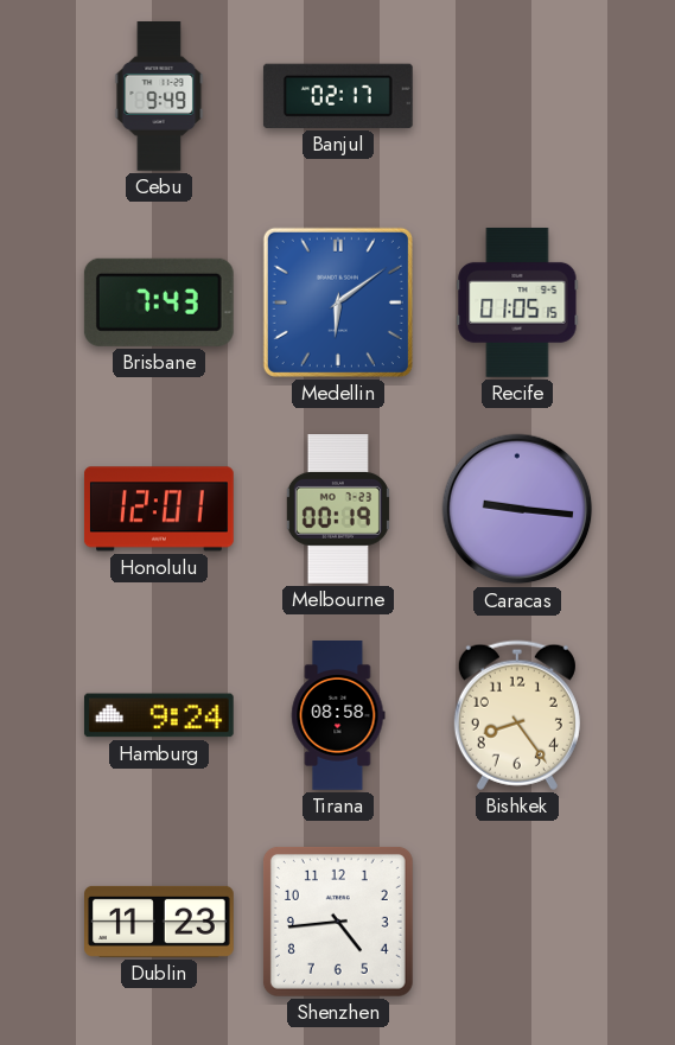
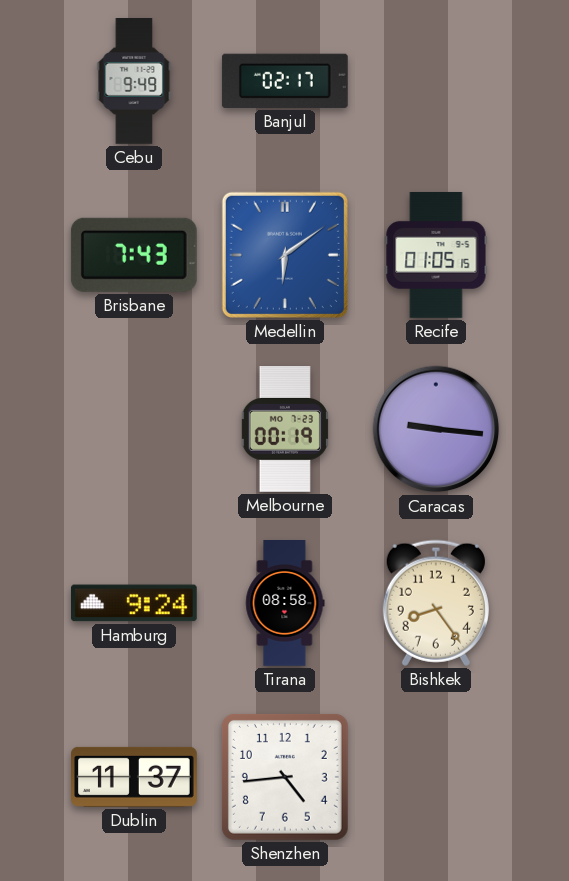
Honolulu: 12:01 -> none (159, 509)
Dublin: 11:23 -> 11:37 (135, 777)
